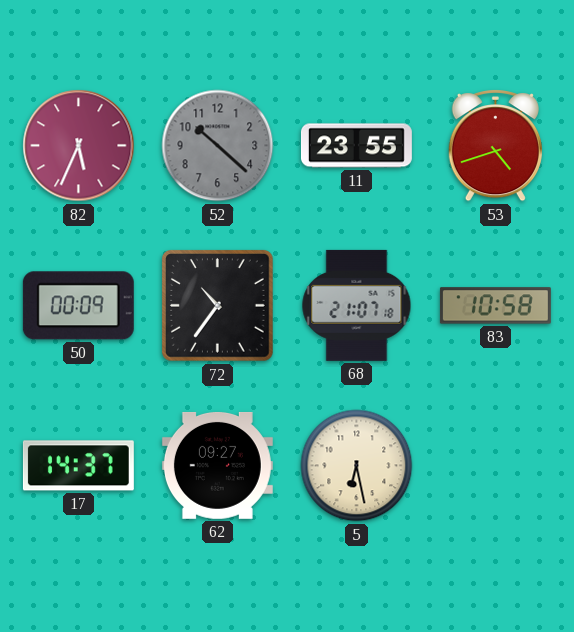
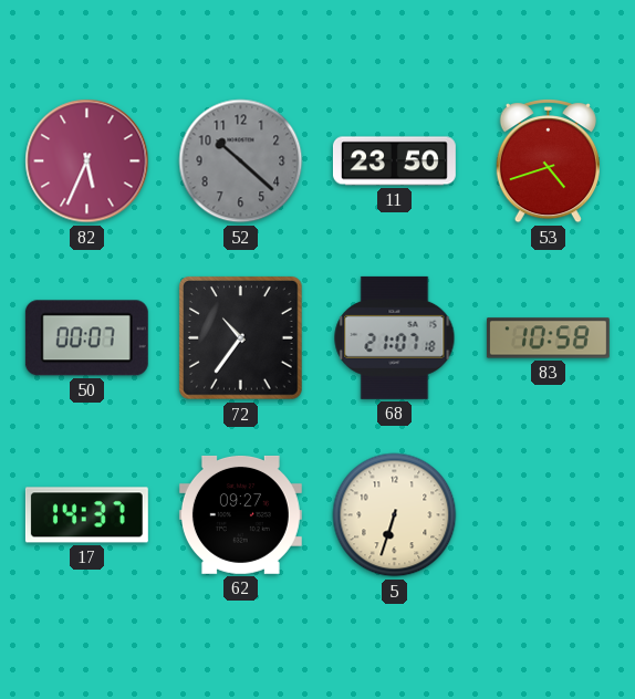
11: 23:55 -> 23:50 (394, 161)
50: 00:09 -> 00:07 (86, 338)
5: 6:28 -> 6:33 (395, 515)
